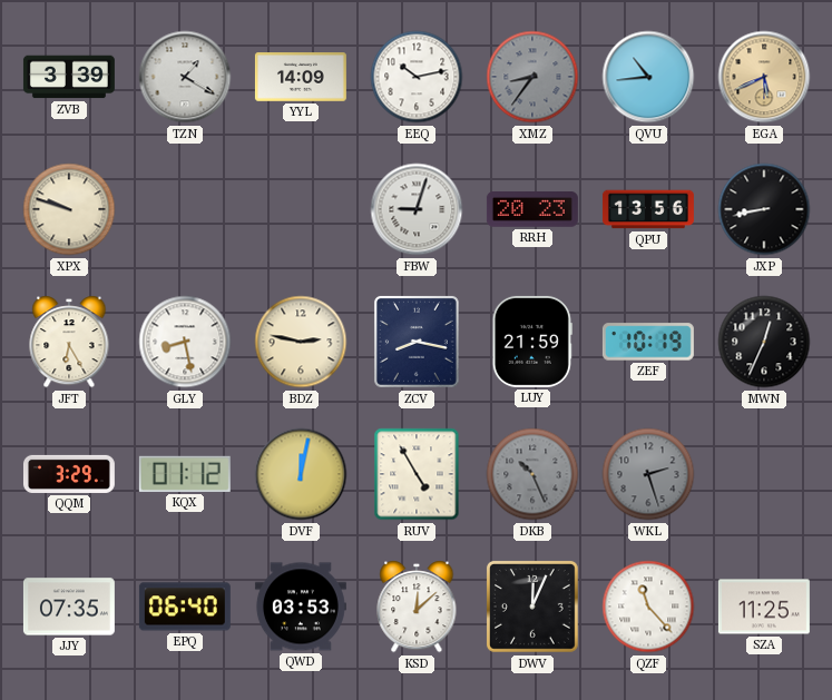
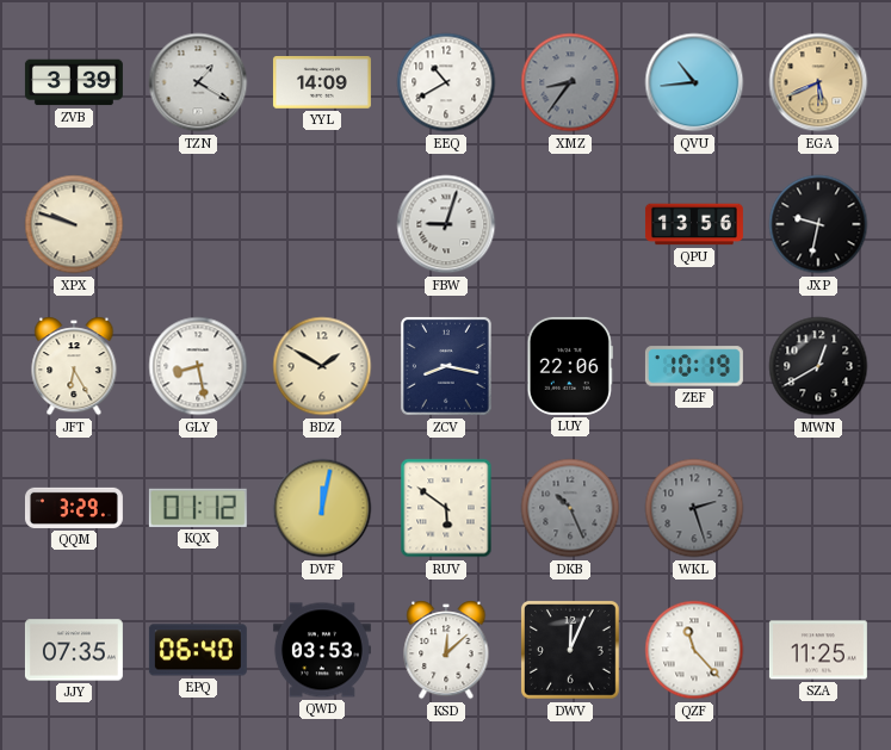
EEQ: 10:13 -> 10:40 (446, 82)
RRH: 20:23 -> none (532, 210)
JXP: 8:43 -> 9:32 (818, 224)
BDZ: 2:47 -> 1:50 (322, 366)
LUY: 21:59 -> 22:06 (570, 366)
MWN: 12:34 -> 12:40 (818, 366)
RUV: 4:55 -> 5:51 (446, 508)
